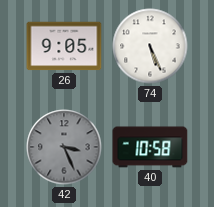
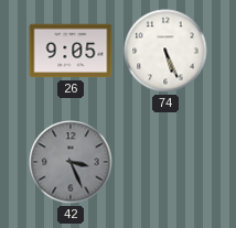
40: 10:58 -> none (150, 147)
